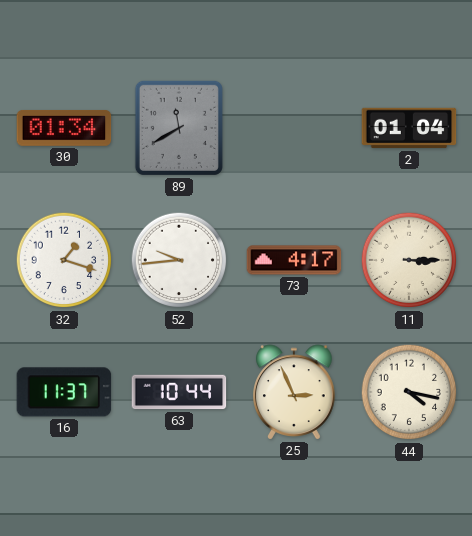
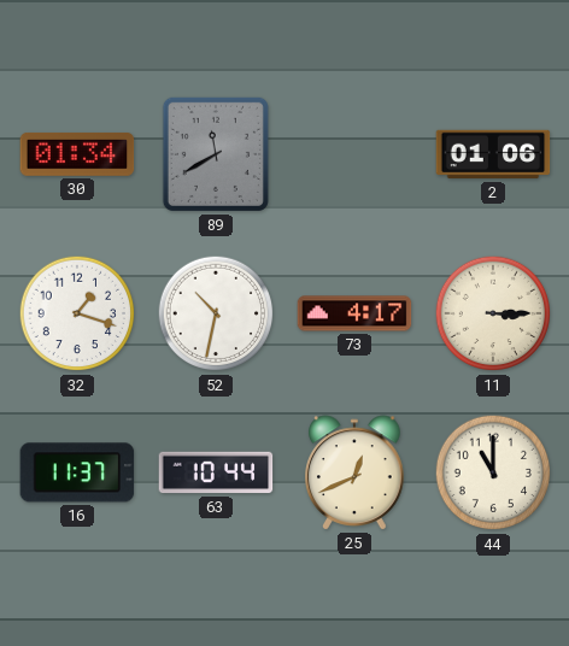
2: 01:04 -> 01:06 (493, 154)
52: 9:44 -> 10:32 (216, 313)
25: 2:56 -> 12:41 (354, 472)
44: 4:17 -> 11:00 (493, 472)
